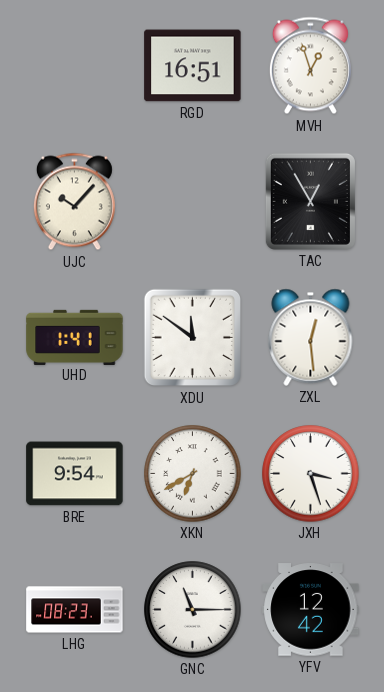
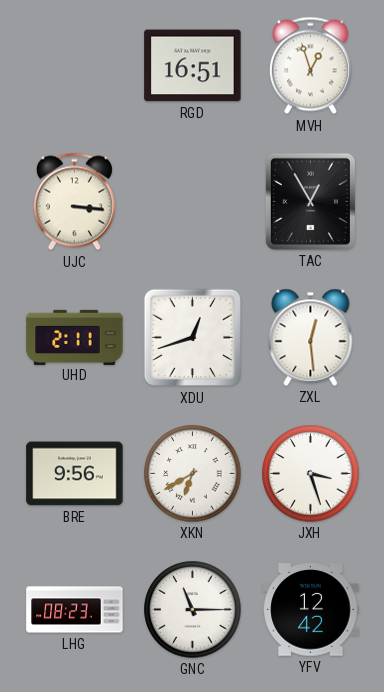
UJC: 10:07 -> 3:16 (74, 202)
UHD: 1:41 -> 2:11 (75, 337)
XDU: 11:51 -> 12:42 (193, 338)
BRE: 9:54 -> 9:56 (75, 474)
